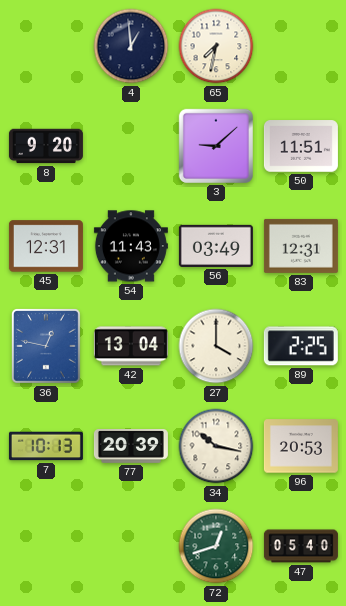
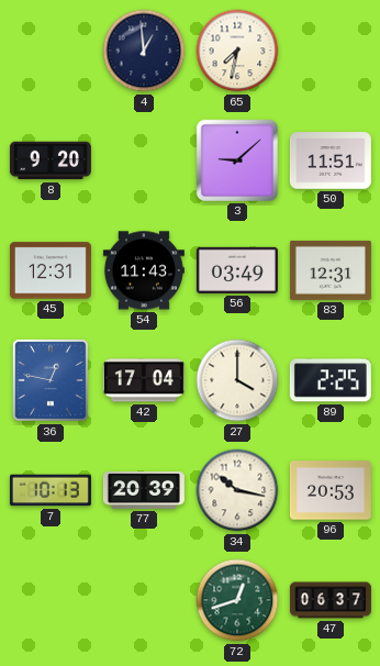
42: 13:04 -> 17:04 (144, 380)
47: 05:40 -> 06:37 (331, 600)
